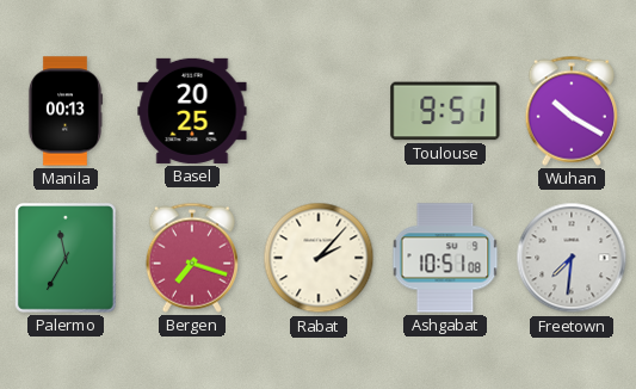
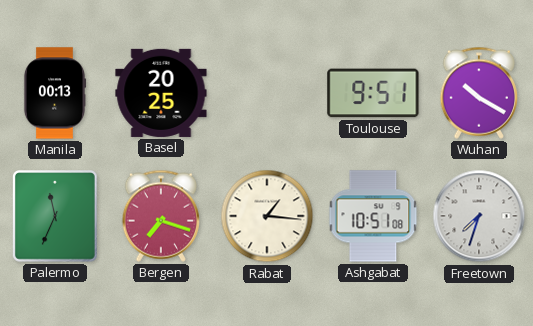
Palermo: 11:35 -> 11:34 (56, 217)
Rabat: 2:07 -> 1:16 (267, 216)
Freetown: 7:31 -> 7:33 (479, 216)
